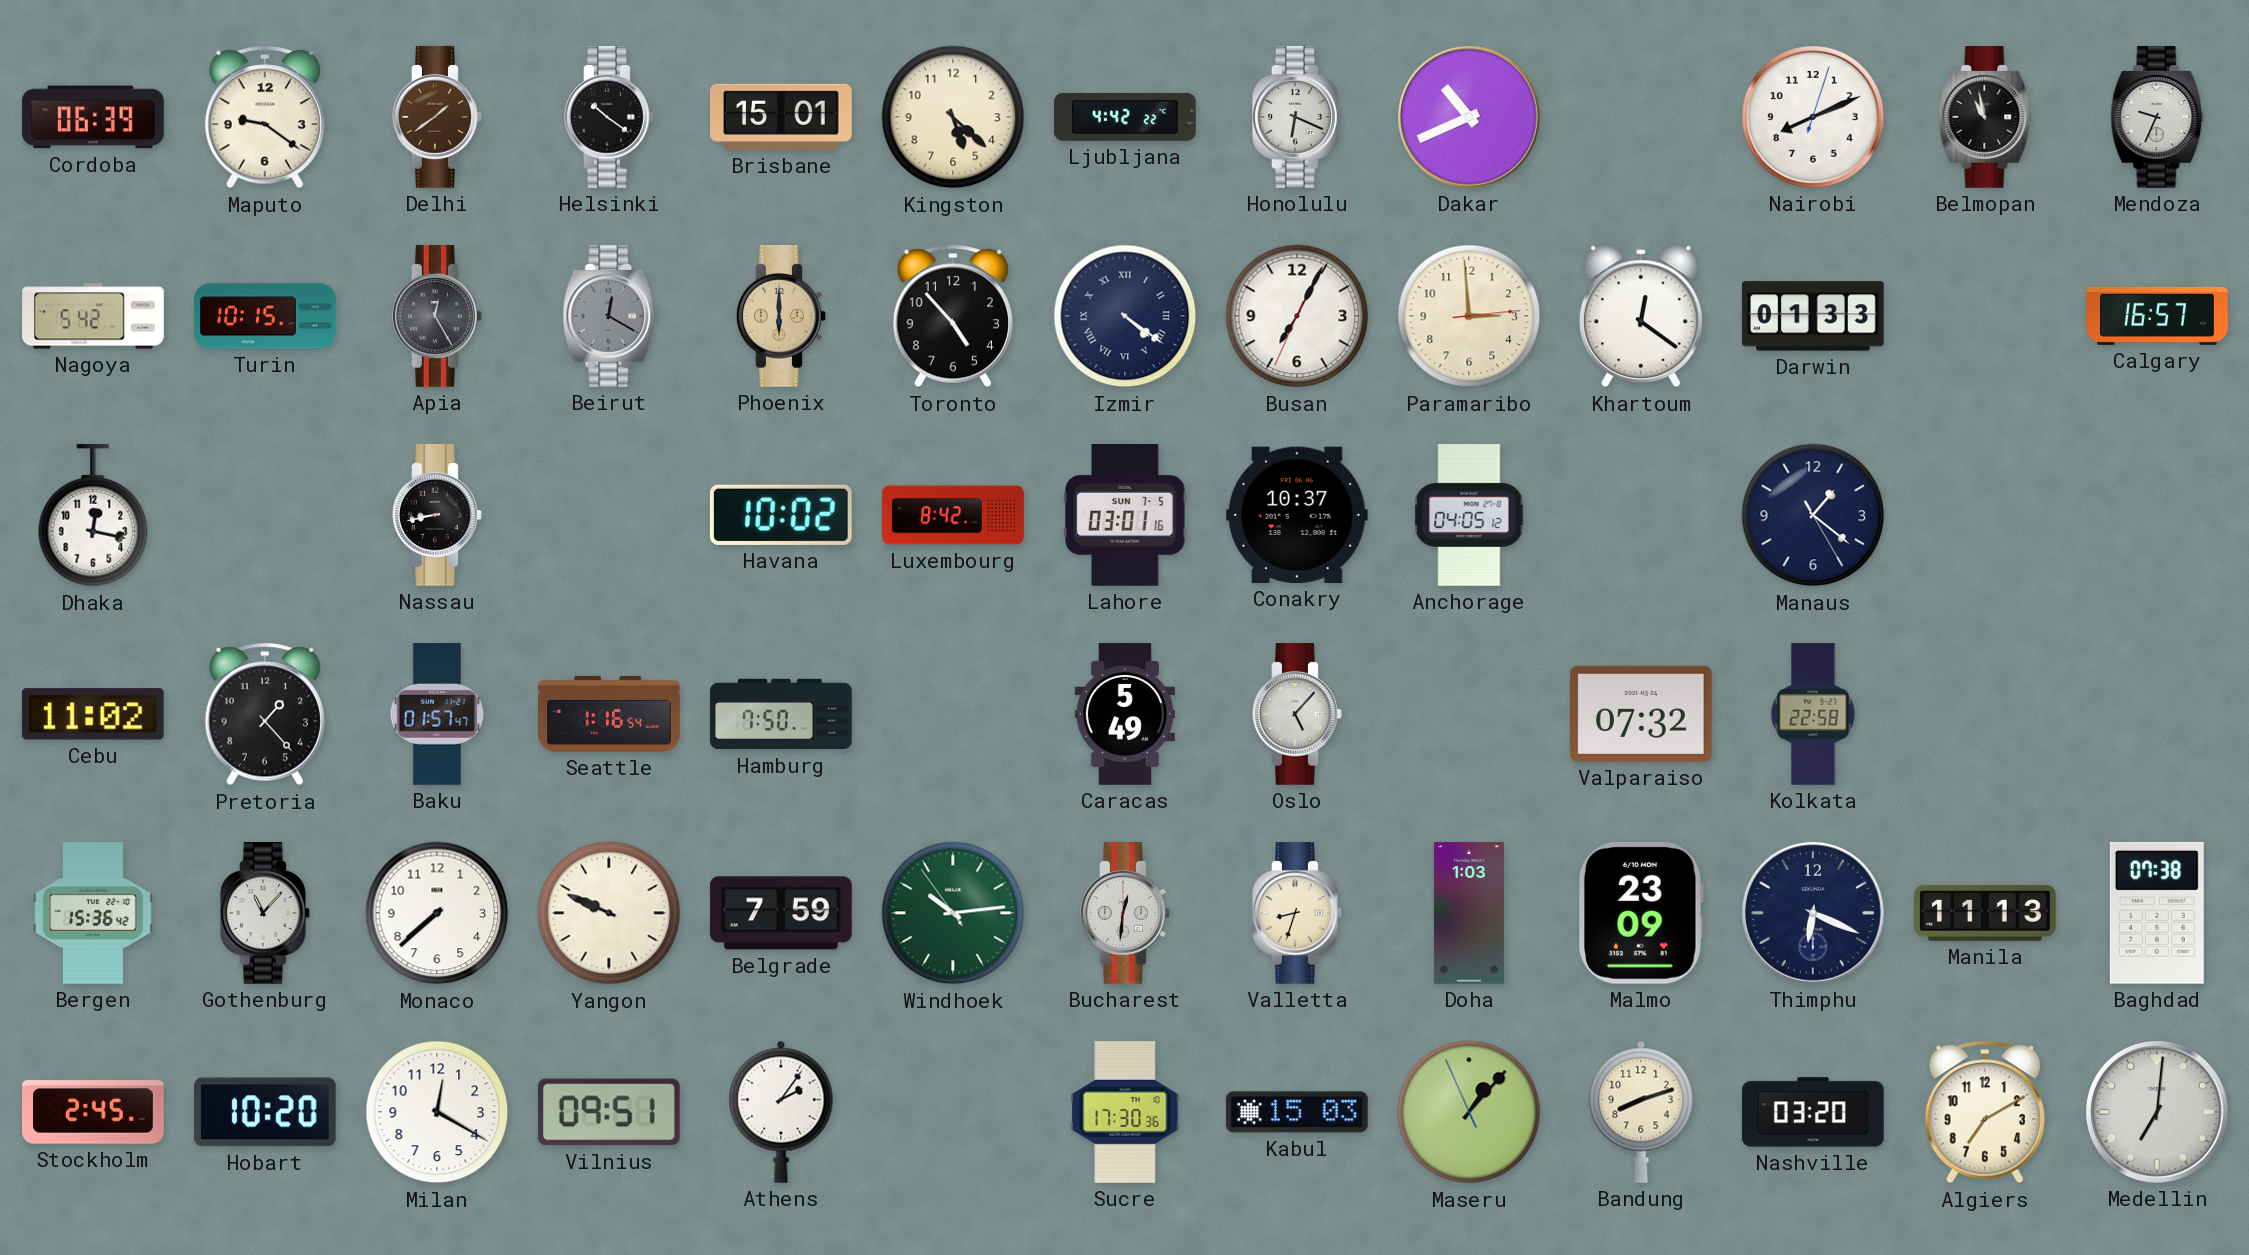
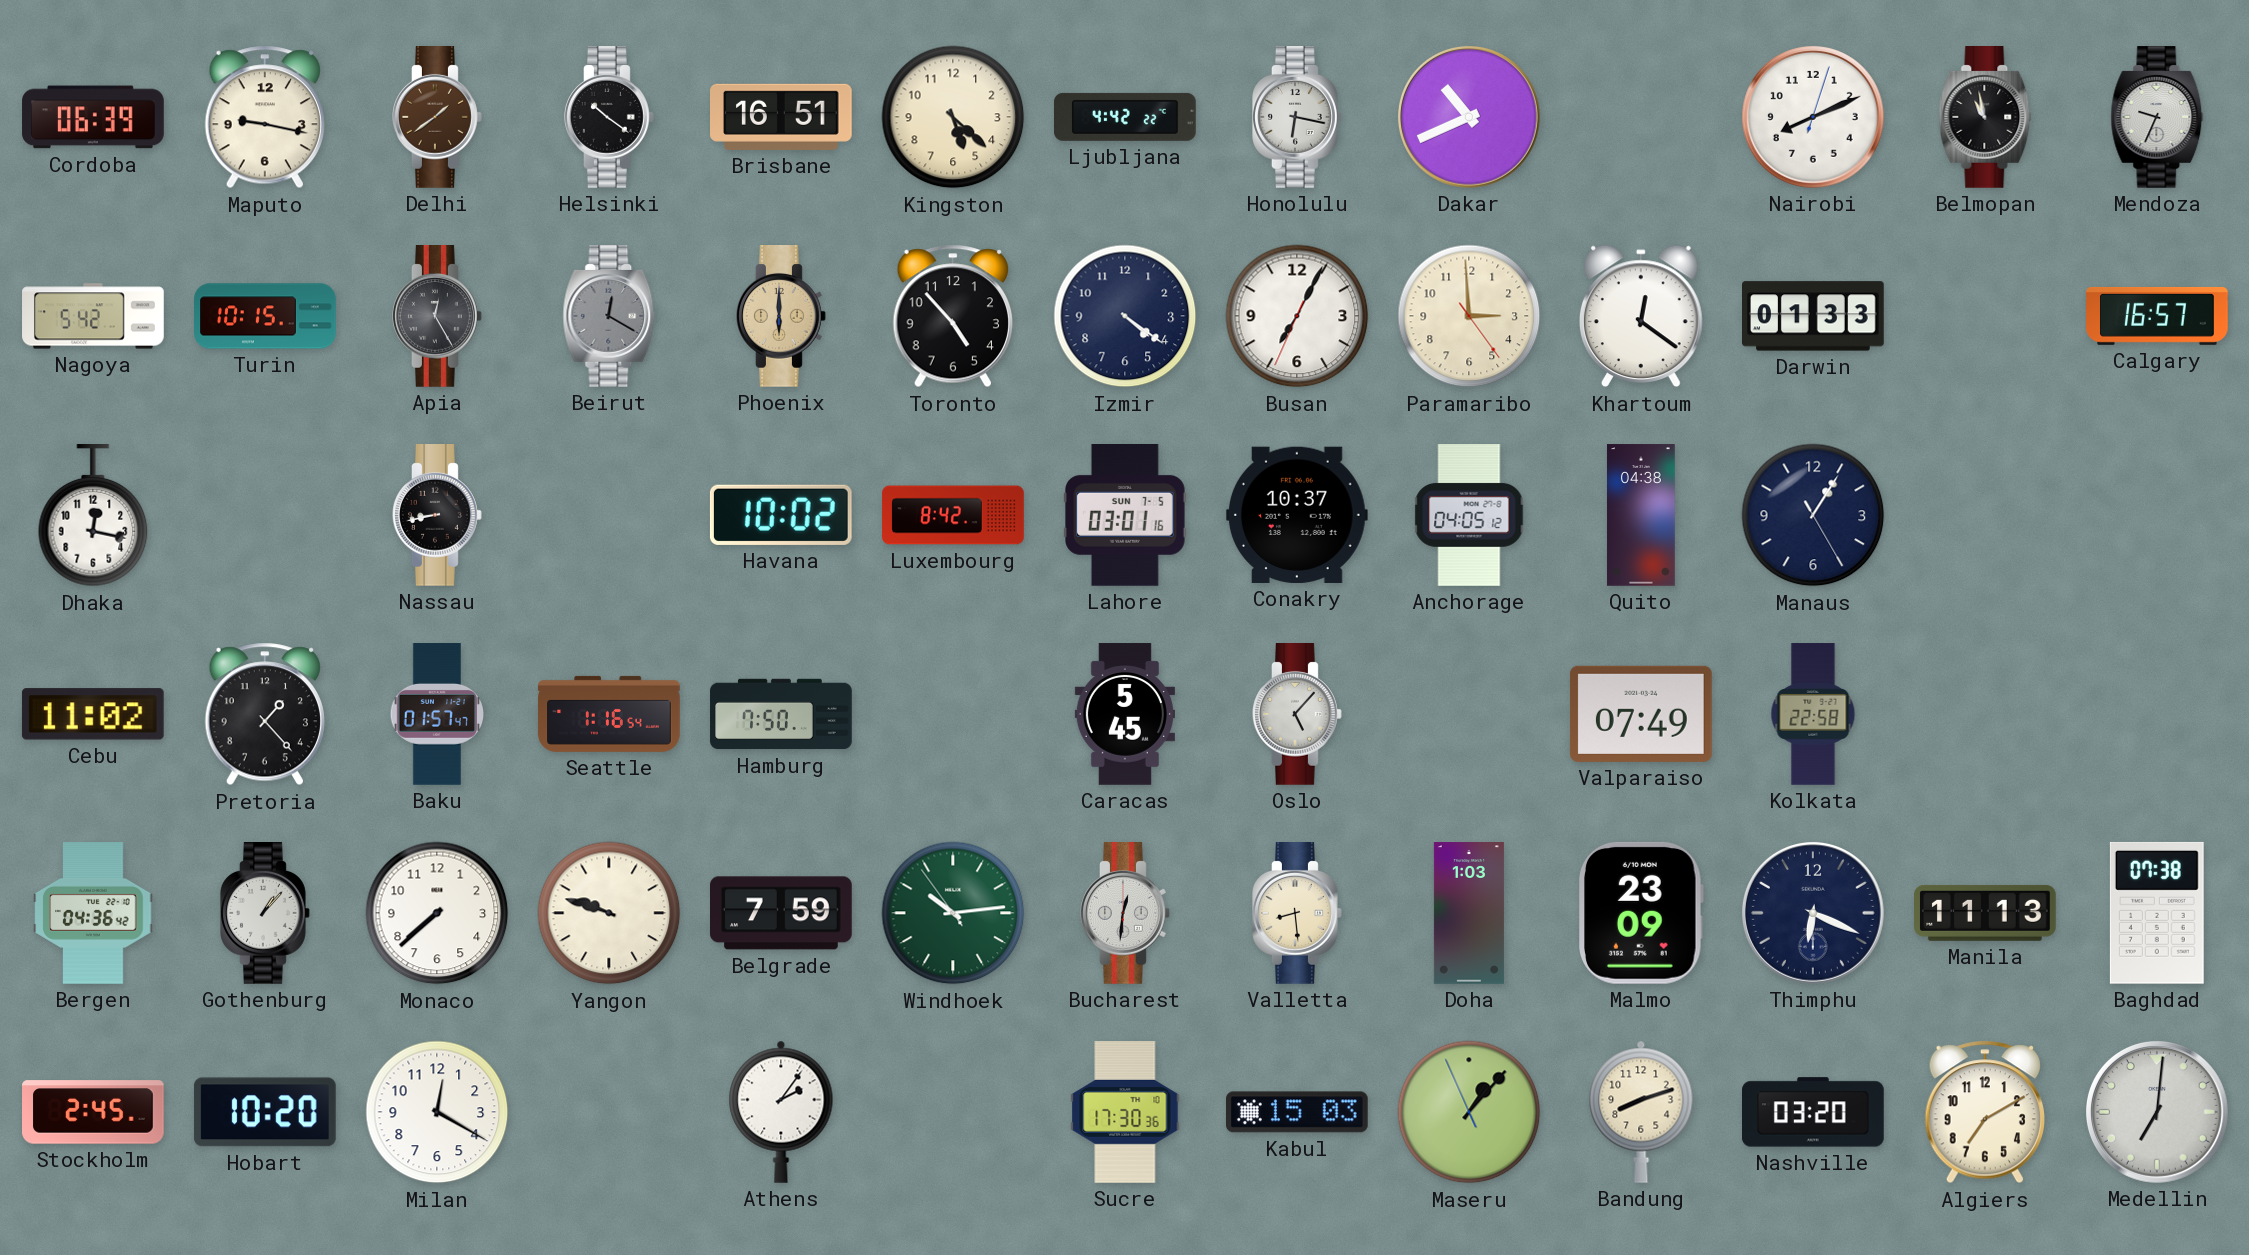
Maputo: 9:21 -> 9:17 (264, 117)
Brisbane: 15:01 -> 16:51 (782, 117)
Honolulu: 6:19 -> 6:17 (1298, 118)
Izmir numerals: Roman -> Arabic (1125, 316)
Paramaribo: 2:59:14 -> 2:59:24 (1469, 316)
Quito: none -> 04:38 (1641, 515)
Manaus: 1:21 -> 1:05 (1813, 515)
Caracas: 5:49 -> 5:45 (1125, 714)
Valparaiso: 07:32 -> 07:49 (1641, 714)
Bergen: 15:36 -> 04:36 (93, 913)
Gothenburg: 11:07 -> 1:07 (266, 914)
Yangon: 9:49 -> 9:48 (609, 913)
Valletta: 8:33 -> 8:29 (1298, 914)
Vilnius: 09:51 -> none (609, 1112)
